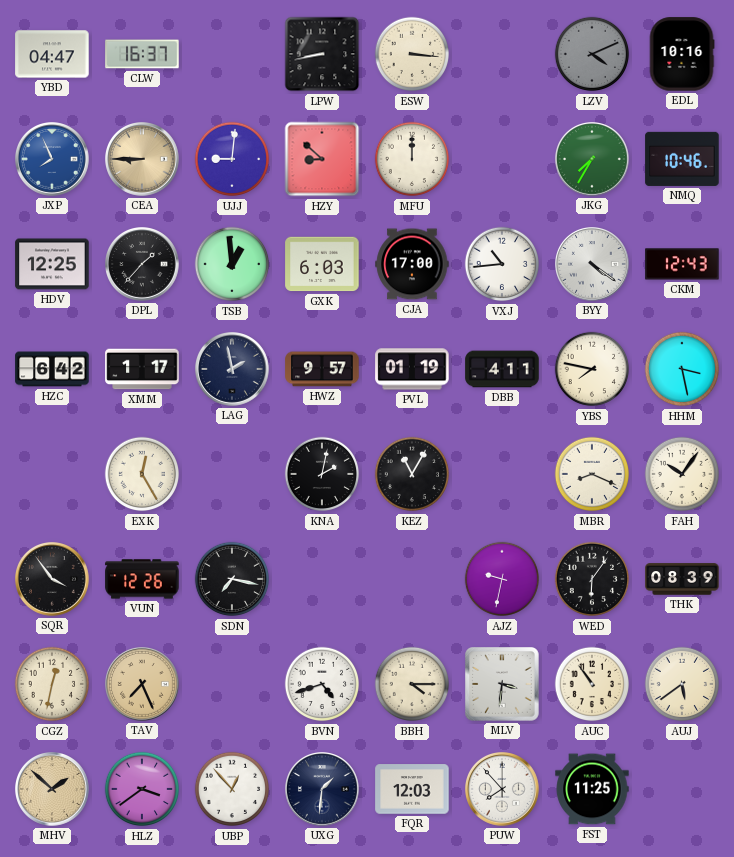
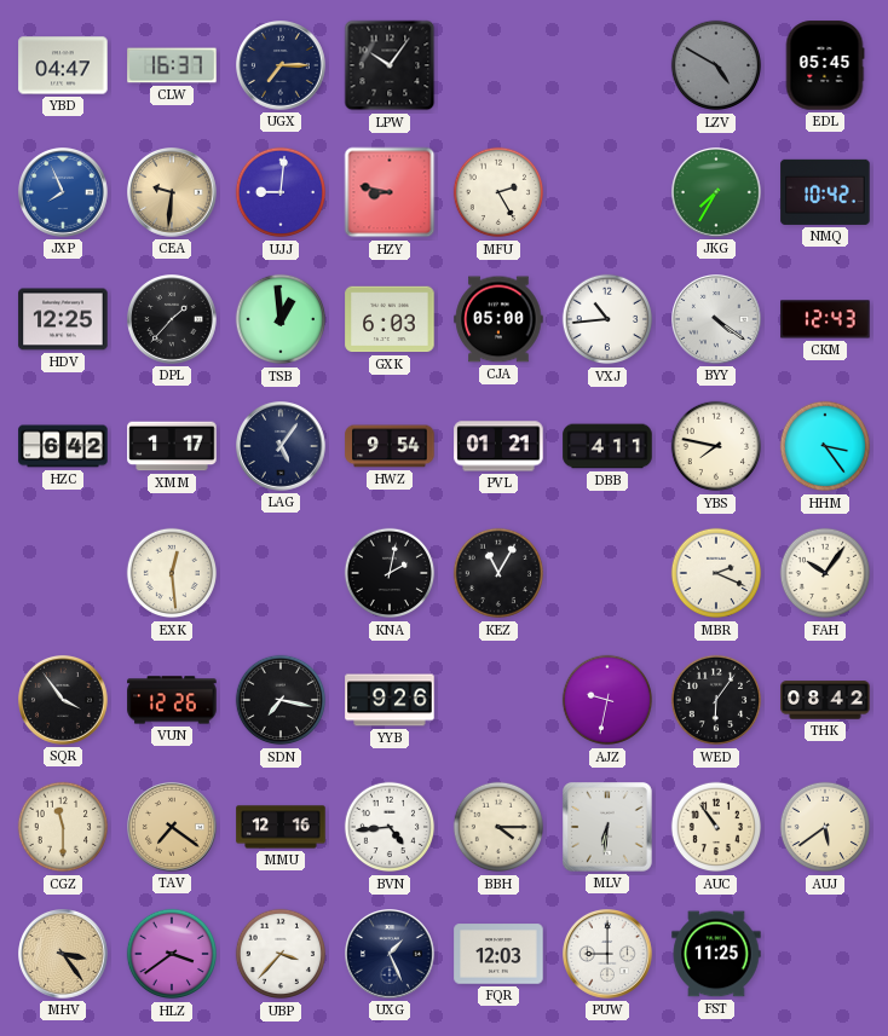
UGX: none -> 7:15 (282, 66)
LPW: 8:43 -> 10:06 (390, 65)
ESW: 3:16 -> none (412, 54)
LZV: 4:11 -> 4:50 (716, 65)
EDL: 10:16 -> 05:45 (825, 65)
CEA: 8:45 -> 9:31 (173, 193)
HZY: 8:52 -> 8:47 (390, 192)
MFU: 12:00 -> 2:25 (498, 192)
NMQ: 10:46 -> 10:42 (825, 192)
CJA: 17:00 -> 05:00 (498, 319)
LAG: 1:58 -> 5:06 (282, 447)
HWZ: 9:57 -> 9:54 (390, 446)
PVL: 01:19 -> 01:21 (498, 446)
HHM: 3:28 -> 3:24 (825, 446)
EXK: 12:25 -> 12:29 (172, 573)
MBR: 8:19 -> 2:19 (716, 573)
YYB: none -> 9:26 (390, 700)
THK: 08:39 -> 08:42 (825, 700)
CGZ: 12:32 -> 11:30 (63, 827)
TAV: 7:26 -> 7:21 (173, 828)
MMU: none -> 12:16 (281, 827)
BVN: 4:42 -> 4:44 (390, 827)
MLV: 3:31 -> 6:31 (609, 828)
MHV: 1:52 -> 3:24 (64, 955)
UBP: 12:53 -> 3:37 (281, 954)
UXG: 1:31 -> 1:26 (391, 955)
PUW: 7:53 -> 9:00 (609, 955)
